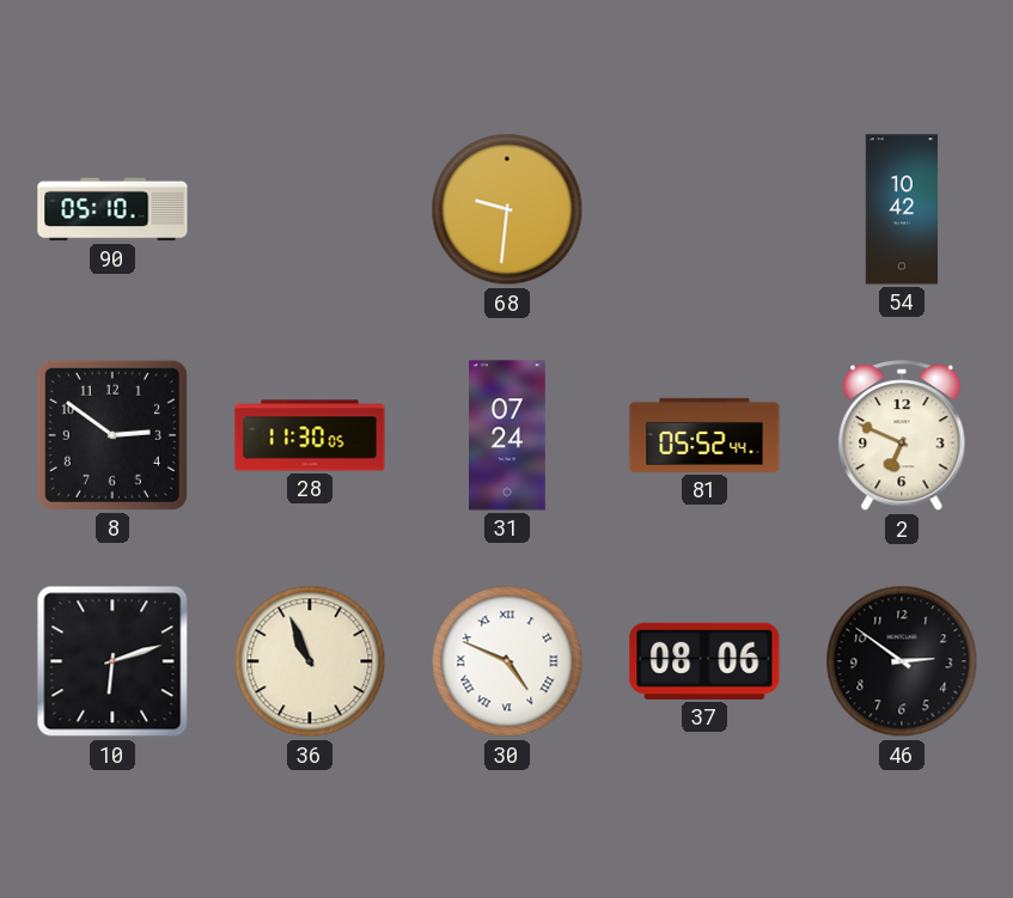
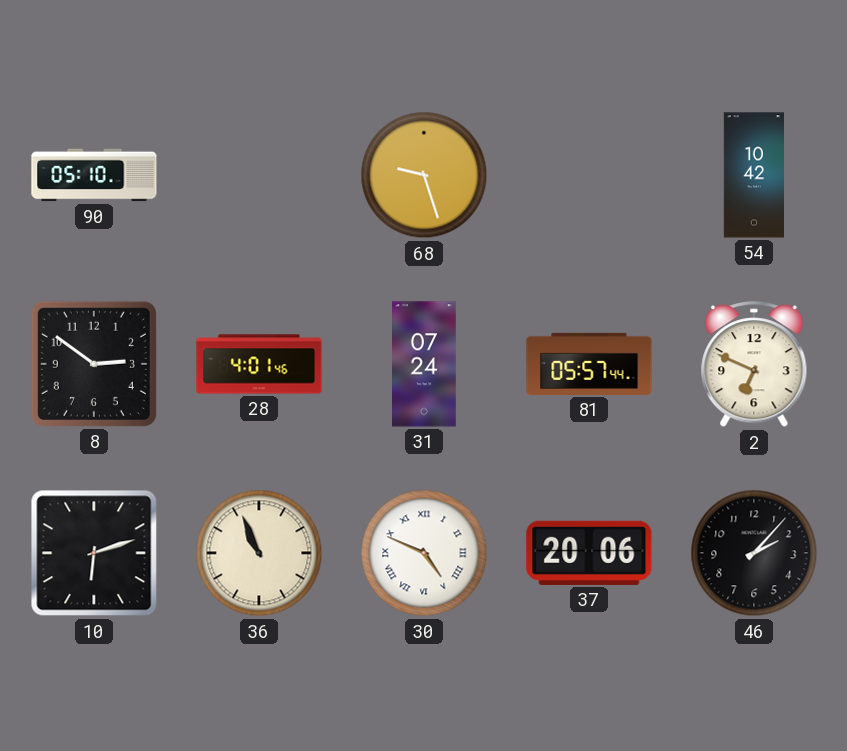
68: 9:31 -> 9:27 (424, 175)
28: 11:30 -> 4:01 (259, 364)
81: 05:52 -> 05:57 (589, 364)
37: 08:06 -> 20:06 (589, 553)
46: 2:51 -> 2:07 (754, 553)
